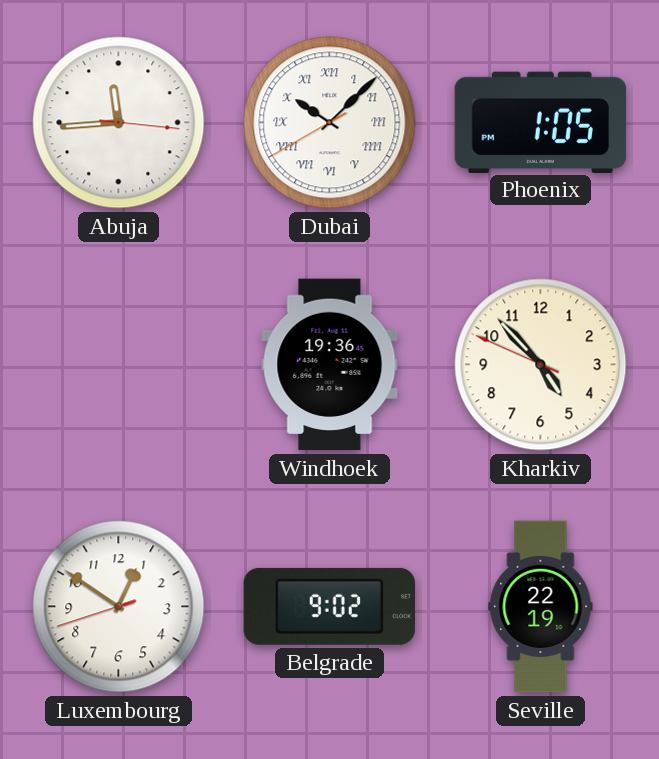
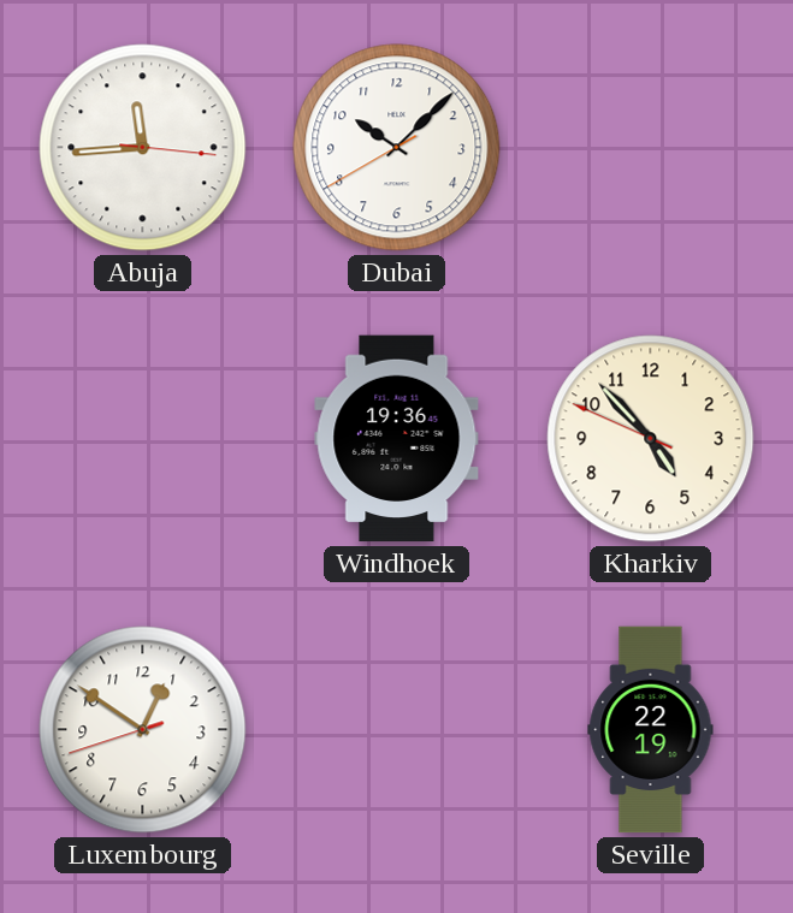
Dubai numerals: Roman -> Arabic (397, 148)
Phoenix: 1:05 -> none (541, 122)
Belgrade: 9:02 -> none (329, 606)
